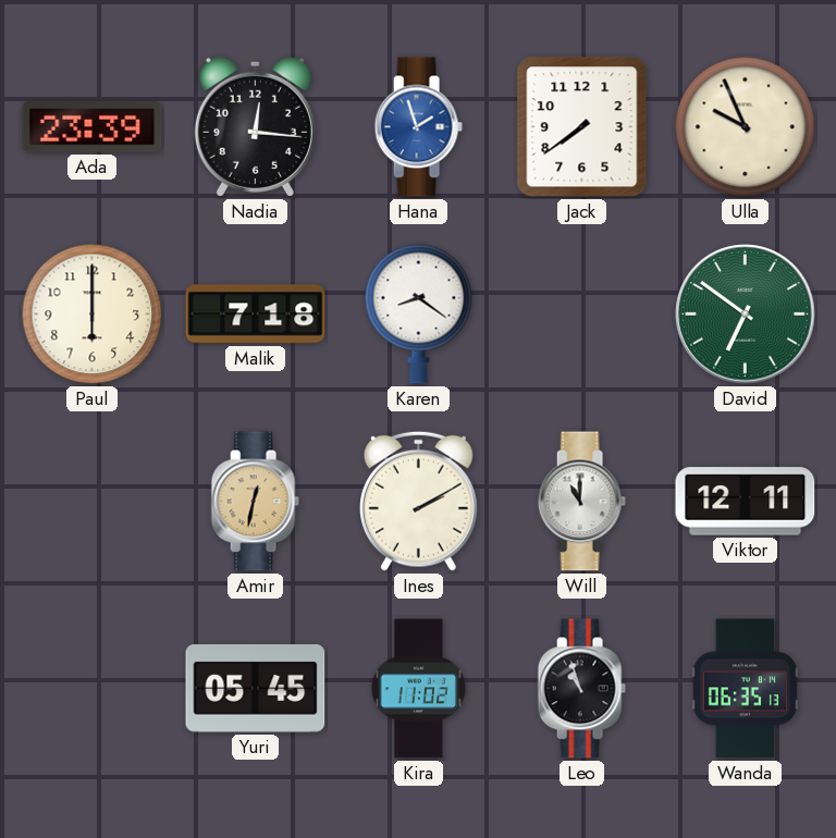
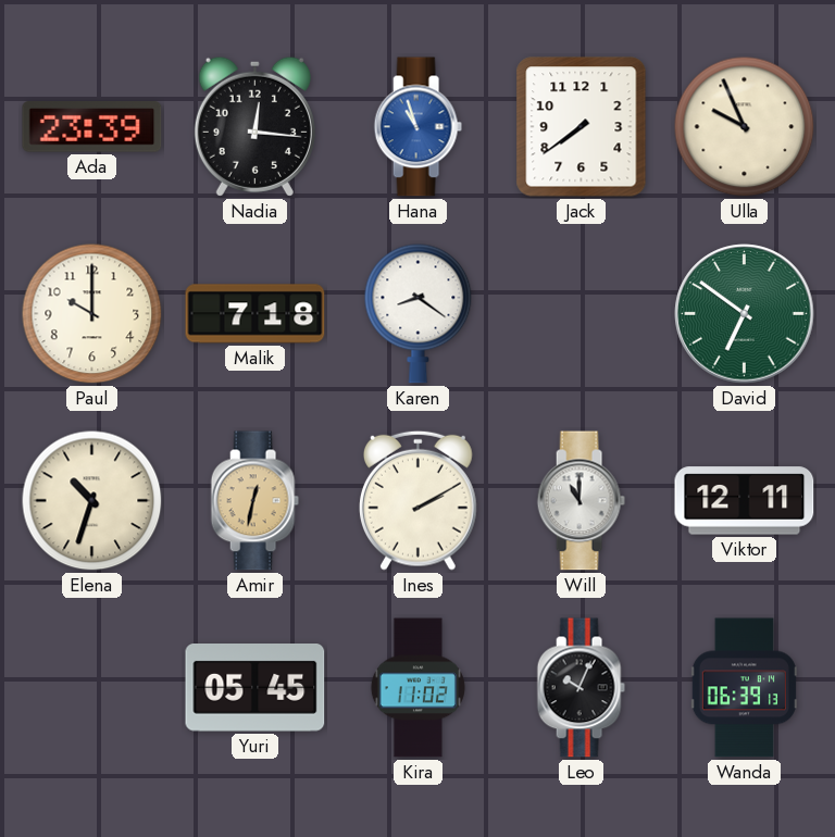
Hana: 1:57 -> 10:57 (417, 127)
Paul: 6:00 -> 10:00 (92, 314)
Elena: none -> 10:33 (92, 501)
Leo: 10:57 -> 10:04 (581, 688)
Wanda: 06:35 -> 06:39 (744, 688)
